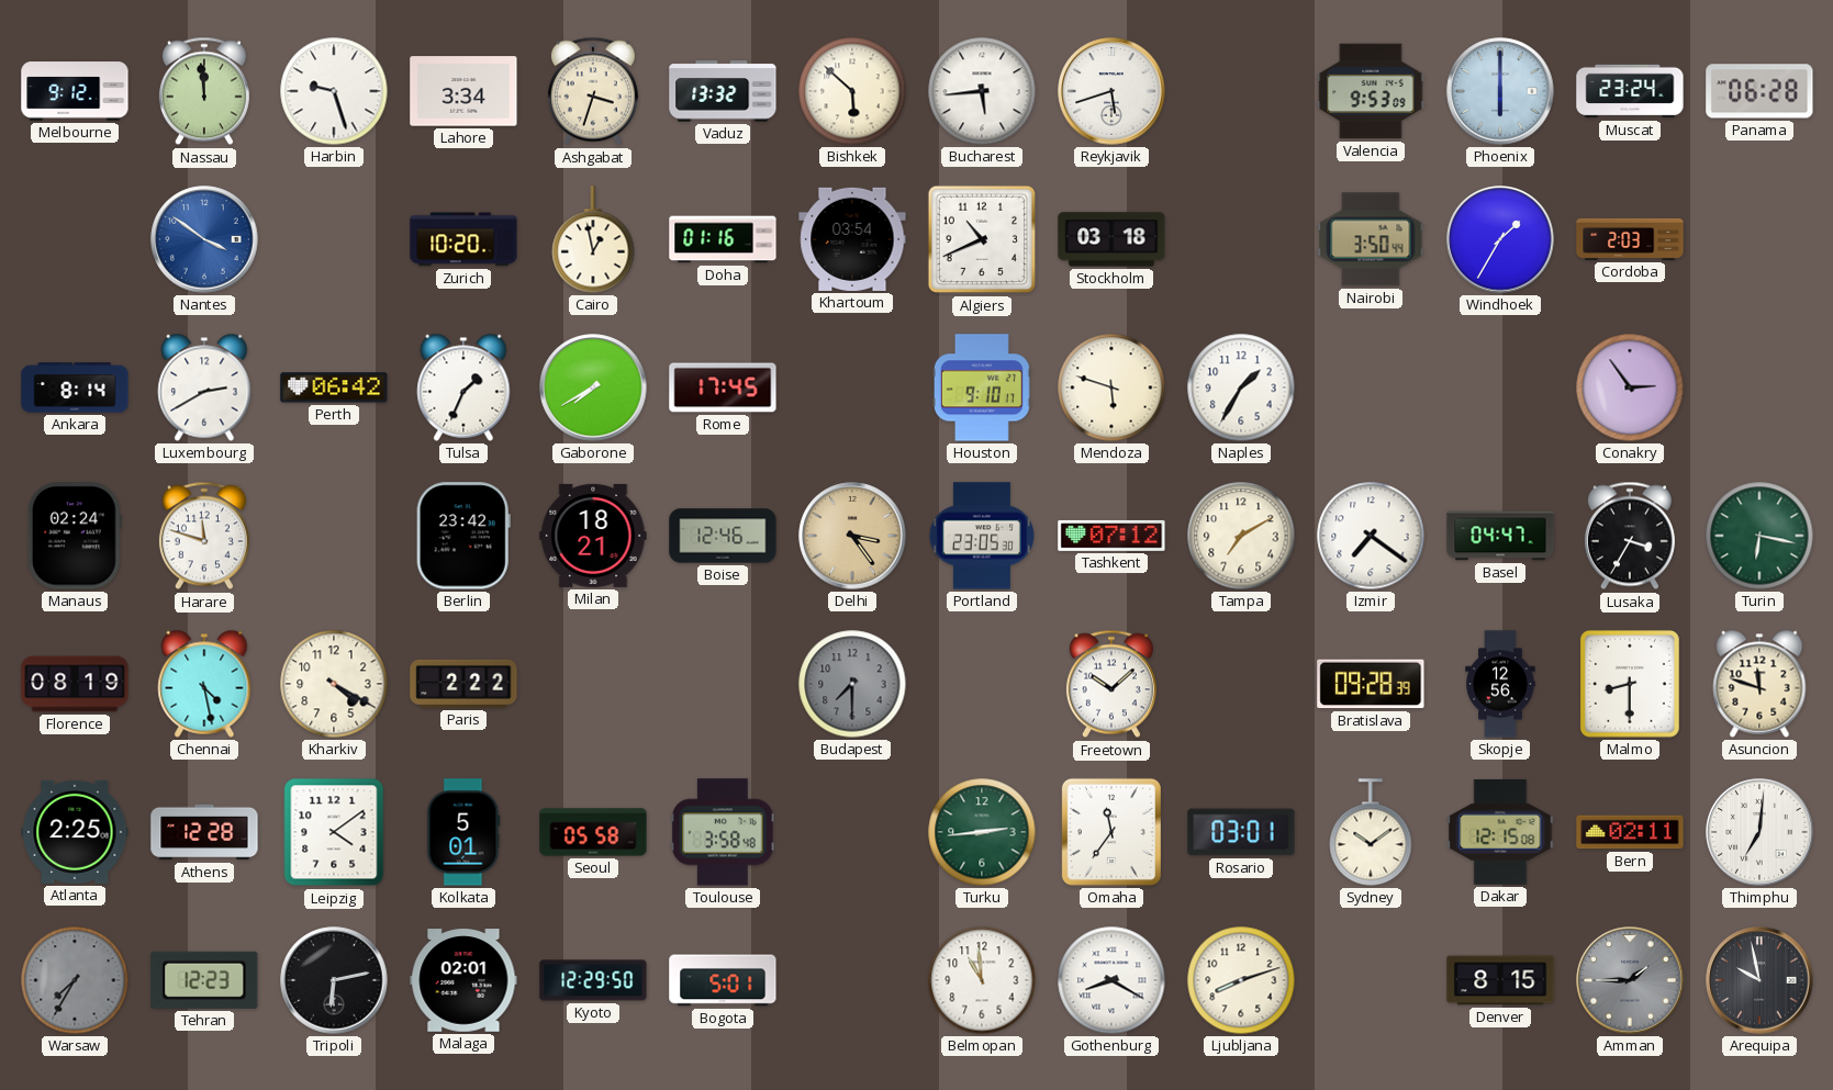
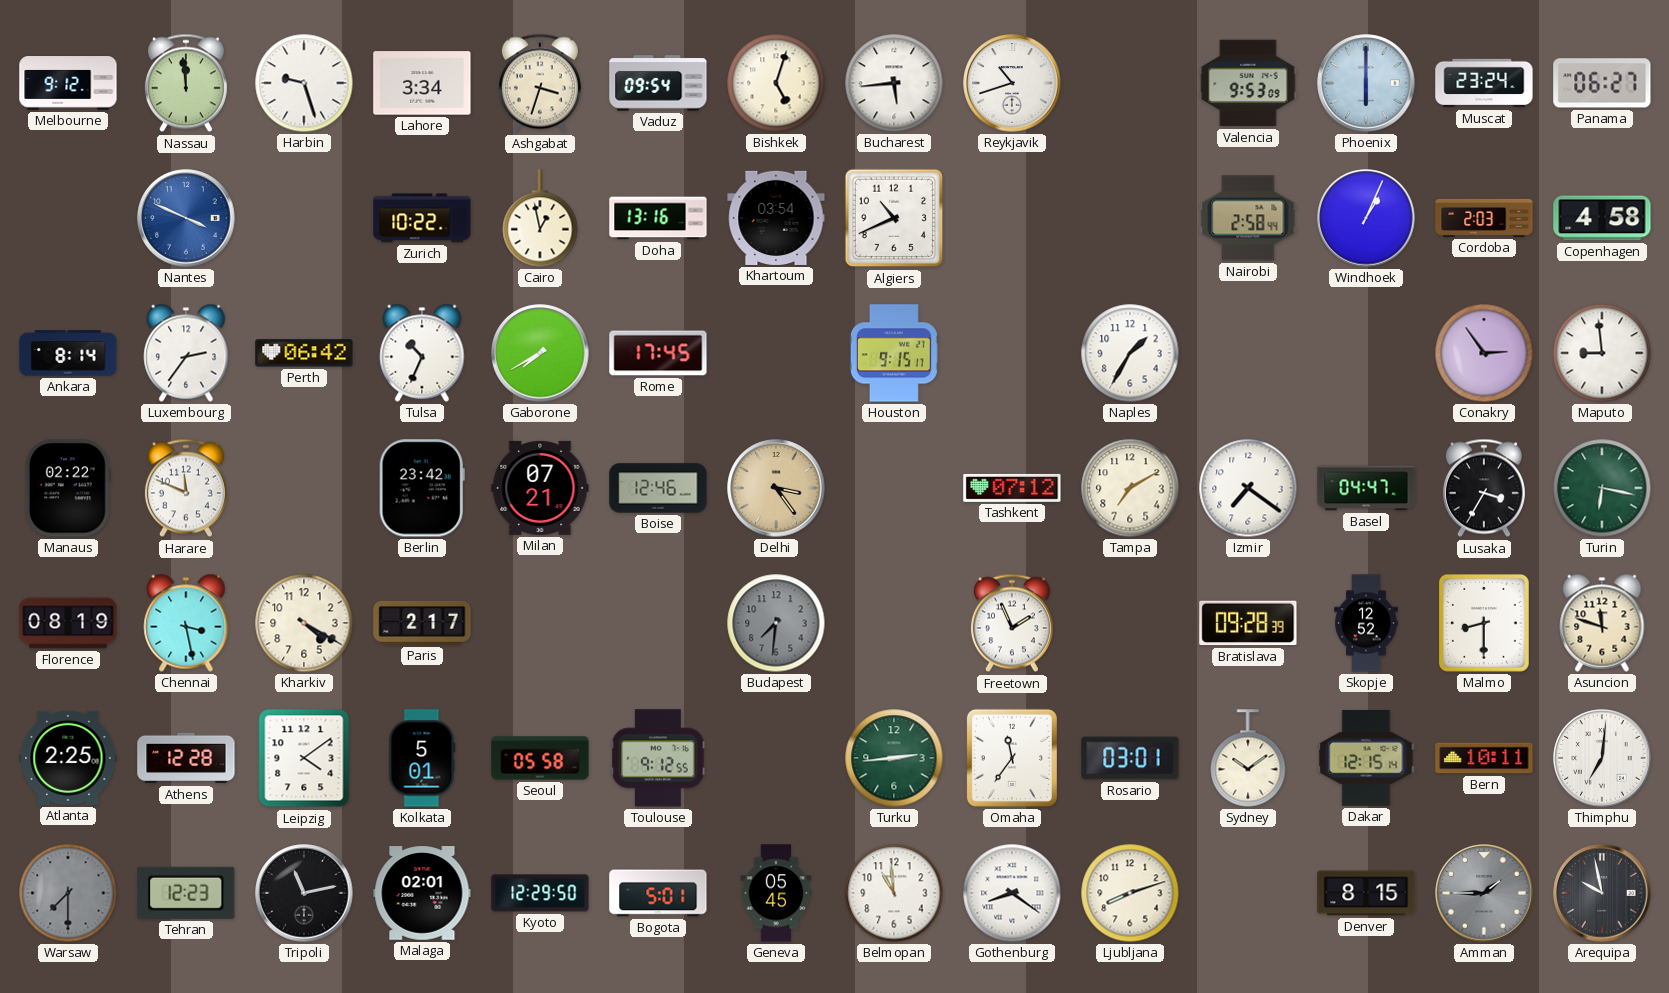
Vaduz: 13:32 -> 09:54 (658, 83)
Bishkek: 5:52 -> 5:03 (776, 83)
Reykjavik: 5:42 -> 10:42 (1012, 83)
Panama: 06:28 -> 06:27 (1602, 83)
Nantes: 3:51 -> 3:49 (186, 218)
Zurich: 10:20 -> 10:22 (422, 218)
Doha: 01:16 -> 13:16 (658, 218)
Stockholm: 03:18 -> none (1111, 239)
Nairobi: 3:50 -> 2:58 (1248, 218)
Windhoek: 1:35 -> 1:04 (1366, 218)
Copenhagen: none -> 4:58 (1602, 218)
Luxembourg: 2:40 -> 2:36 (186, 353)
Tulsa: 1:34 -> 10:34 (422, 353)
Houston: 9:10 -> 9:15 (894, 353)
Mendoza: 5:48 -> none (1111, 387)
Maputo: none -> 8:59 (1602, 353)
Manaus: 02:24 -> 02:22 (68, 488)
Harare: 11:48 -> 11:49 (186, 488)
Milan: 18:21 -> 07:21 (540, 488)
Portland: 23:05 -> none (982, 536)
Chennai: 4:28 -> 3:28 (186, 623)
Paris: 2:22 -> 2:17 (422, 623)
Budapest: 7:30 -> 7:31 (776, 623)
Freetown: 10:08 -> 1:56 (1012, 623)
Skopje: 12:56 -> 12:52 (1366, 623)
Toulouse: 3:58 -> 9:12 (658, 758)
Dakar: 12:15:08 -> 12:15:14 (1366, 758)
Bern: 02:11 -> 10:11 (1484, 758)
Warsaw: 7:35 -> 7:30 (68, 893)
Tripoli: 6:13 -> 11:13 (304, 893)
Geneva: none -> 05:45 (776, 893)
Gothenburg: 8:20 -> 8:21 (1012, 893)
